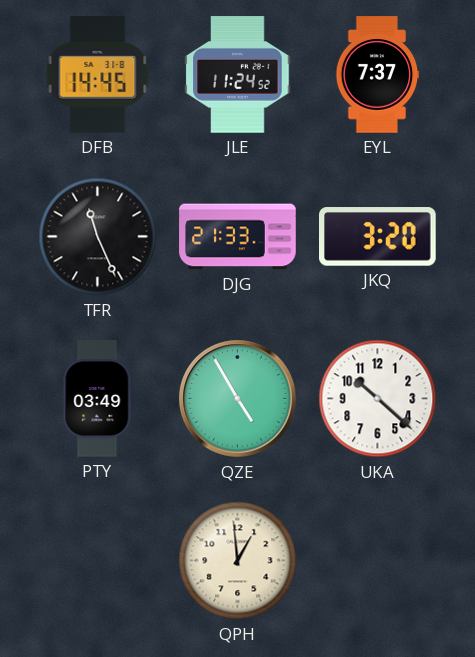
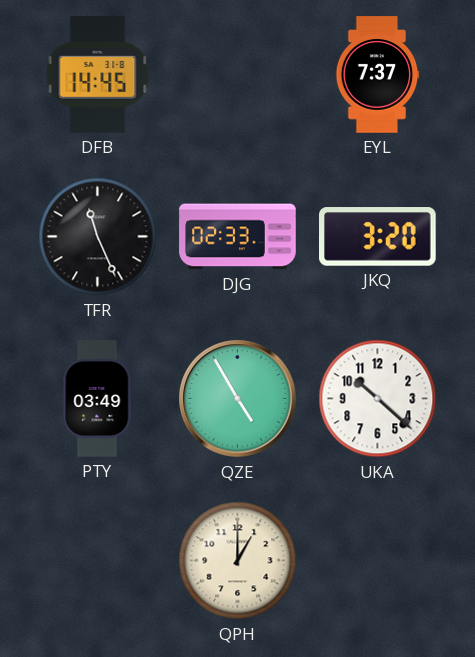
JLE: 11:24 -> none (238, 75)
DJG: 21:33 -> 02:33 (238, 237)
QPH: 12:59 -> 1:00 (238, 561)
